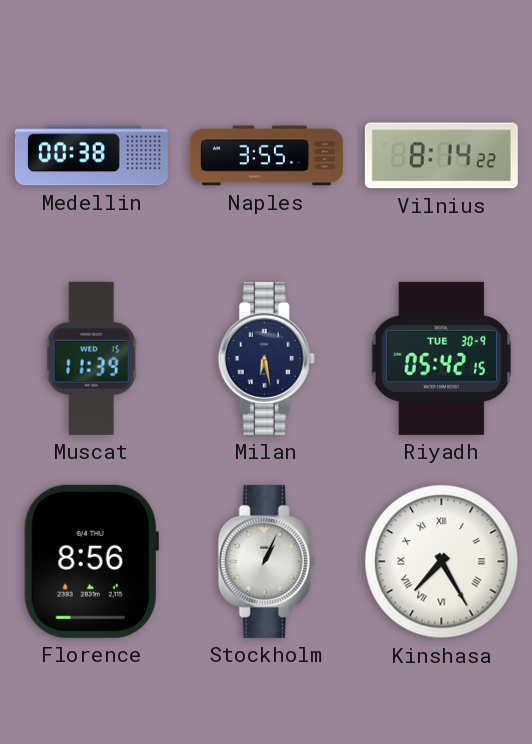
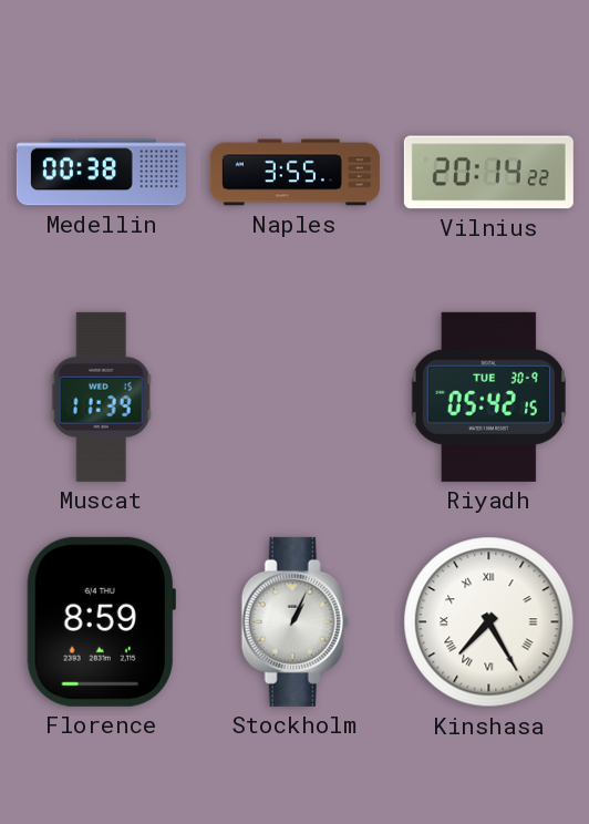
Vilnius: 8:14 -> 20:14 (488, 173)
Milan: 6:28 -> none (266, 358)
Florence: 8:56 -> 8:59 (101, 621)
